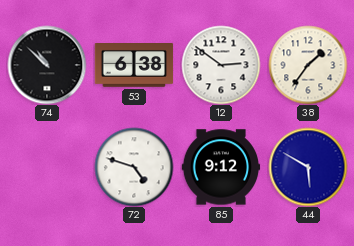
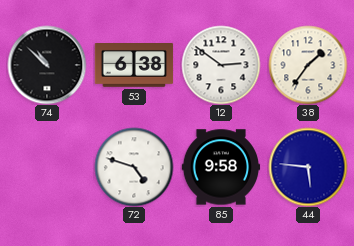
85: 9:12 -> 9:58 (221, 167)
44: 5:50 -> 5:46 (308, 167)
